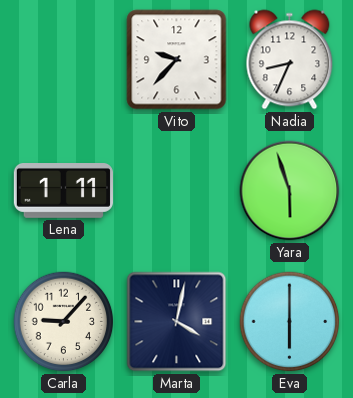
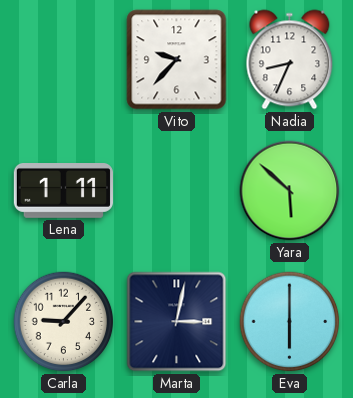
Yara: 5:57 -> 5:52 (290, 191)
Marta: 4:02 -> 3:02 (177, 322)
